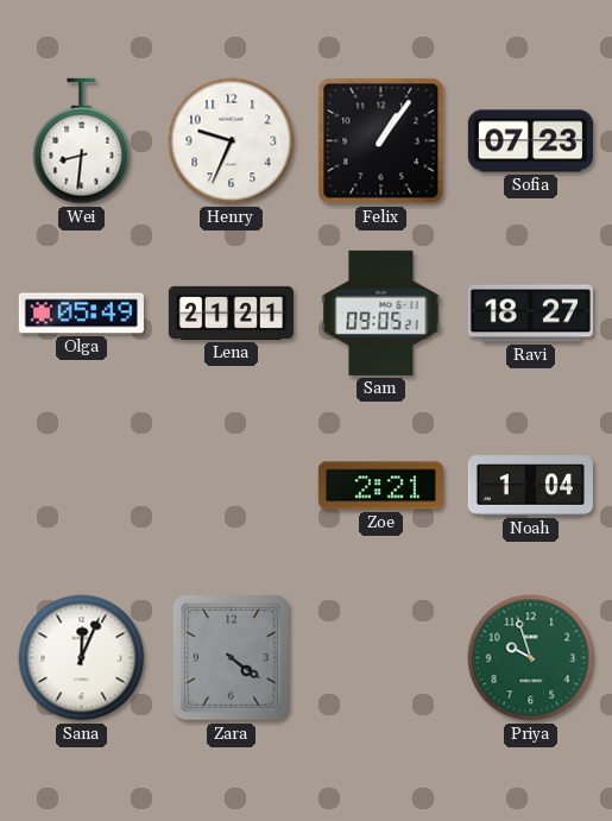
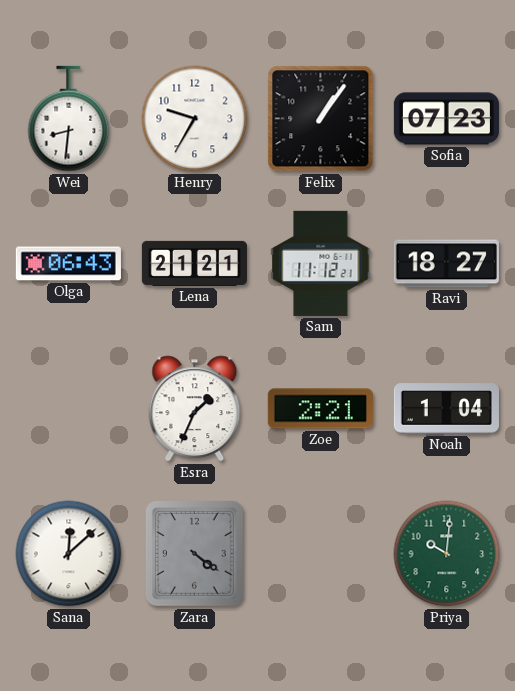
Henry: 9:34 -> 9:35 (195, 119)
Olga: 05:49 -> 06:43 (68, 264)
Sam: 09:05 -> 11:12 (321, 263)
Esra: none -> 1:34 (195, 409)
Sana: 12:04 -> 12:08 (69, 554)
Priya: 9:57 -> 10:01 (447, 554)
